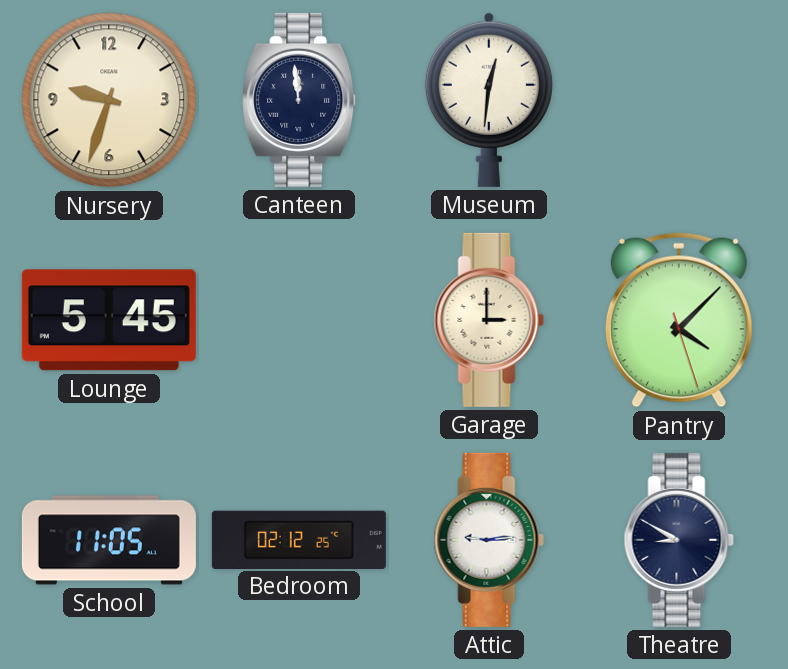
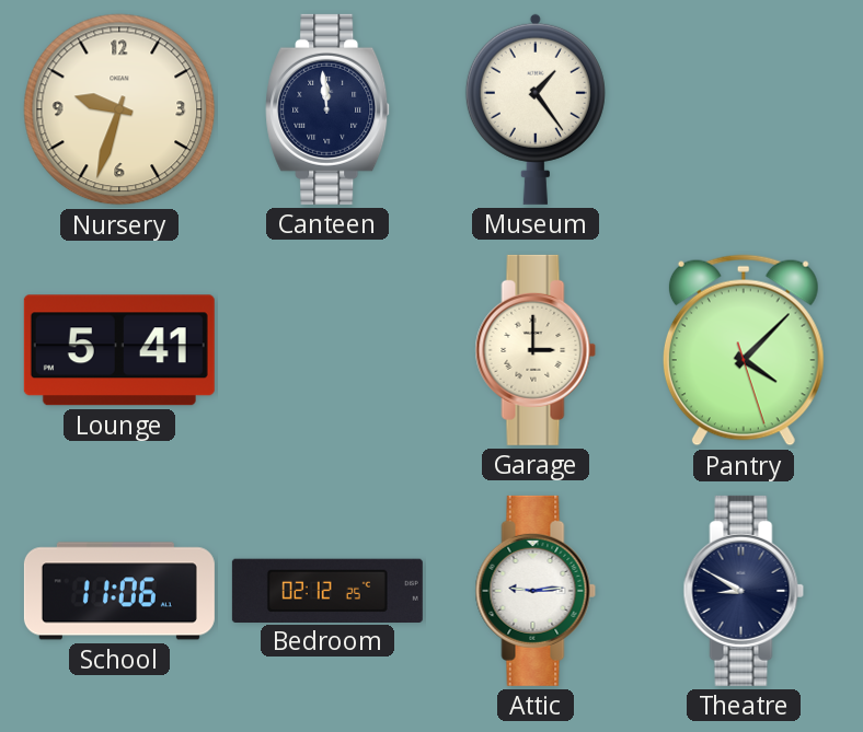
Museum: 12:31 -> 1:24 (536, 109)
Lounge: 5:45 -> 5:41 (119, 350)
School: 11:05 -> 11:06 (119, 591)
